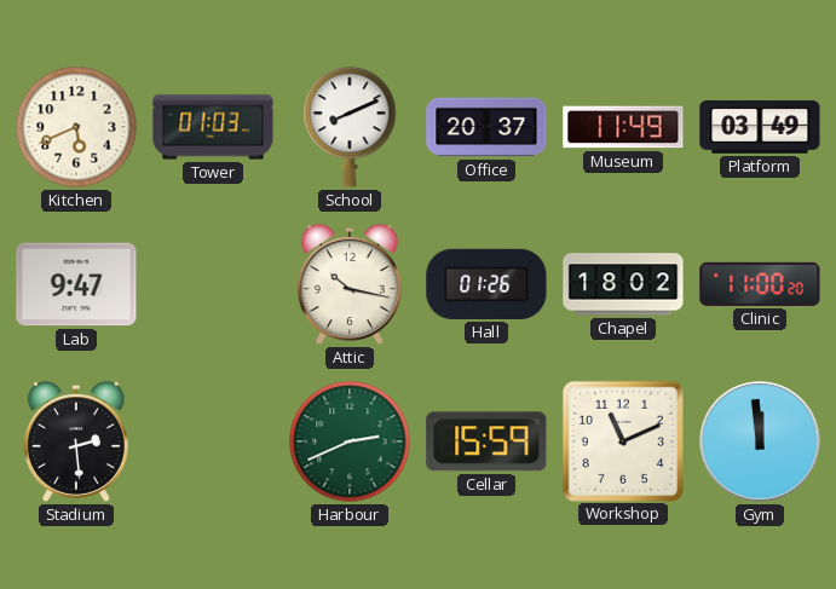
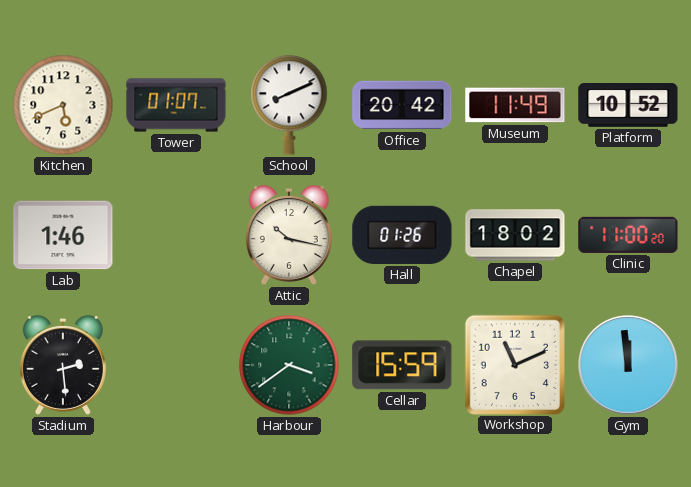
Tower: 01:03 -> 01:07 (176, 105)
Office: 20:37 -> 20:42 (402, 105)
Platform: 03:49 -> 10:52 (628, 106)
Lab: 9:47 -> 1:46 (63, 235)
Harbour: 2:41 -> 3:39 (289, 365)
